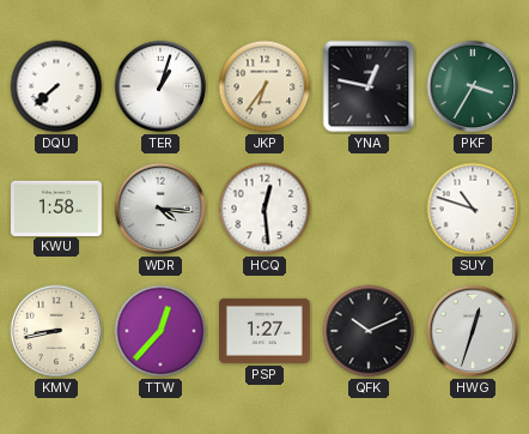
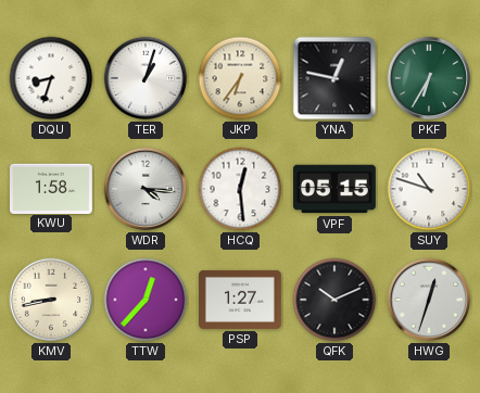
DQU: 7:38 -> 8:33 (51, 78)
PKF: 3:35 -> 6:35 (429, 78)
VPF: none -> 05:15 (334, 189)
